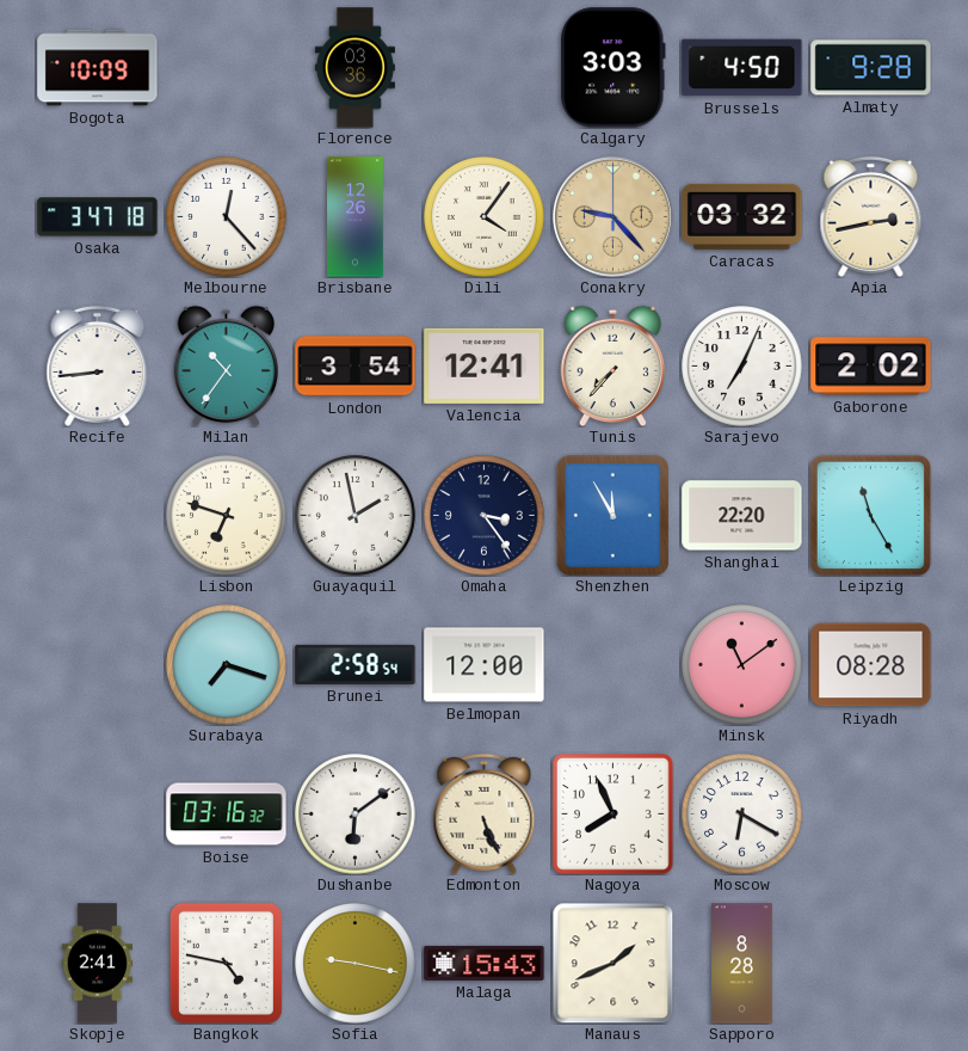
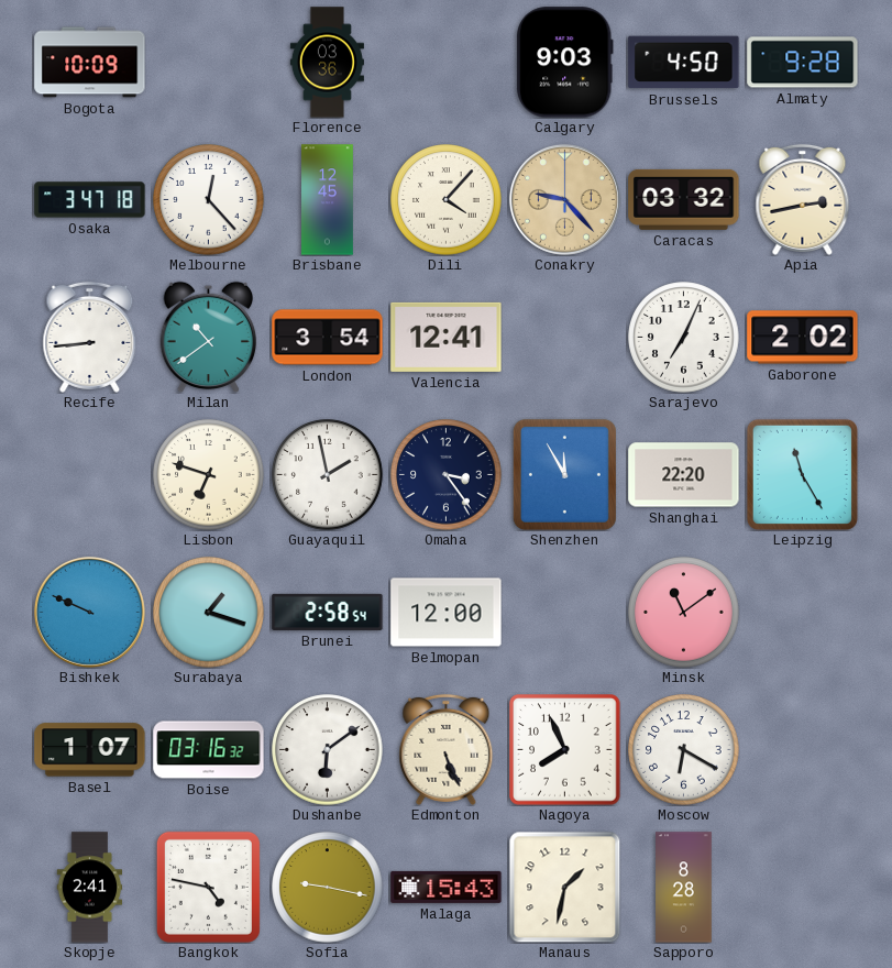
Calgary: 3:03 -> 9:03 (564, 63)
Brisbane: 12:26 -> 12:45 (328, 200)
Dili: 4:06 -> 4:07 (447, 200)
Milan: 10:36 -> 10:39 (209, 337)
Tunis: 7:37 -> none (614, 365)
Bishkek: none -> 9:49 (89, 612)
Surabaya: 7:18 -> 1:18 (209, 613)
Riyadh: 08:28 -> none (871, 665)
Basel: none -> 1:07 (90, 750)
Manaus: 1:41 -> 1:32 (564, 887)
